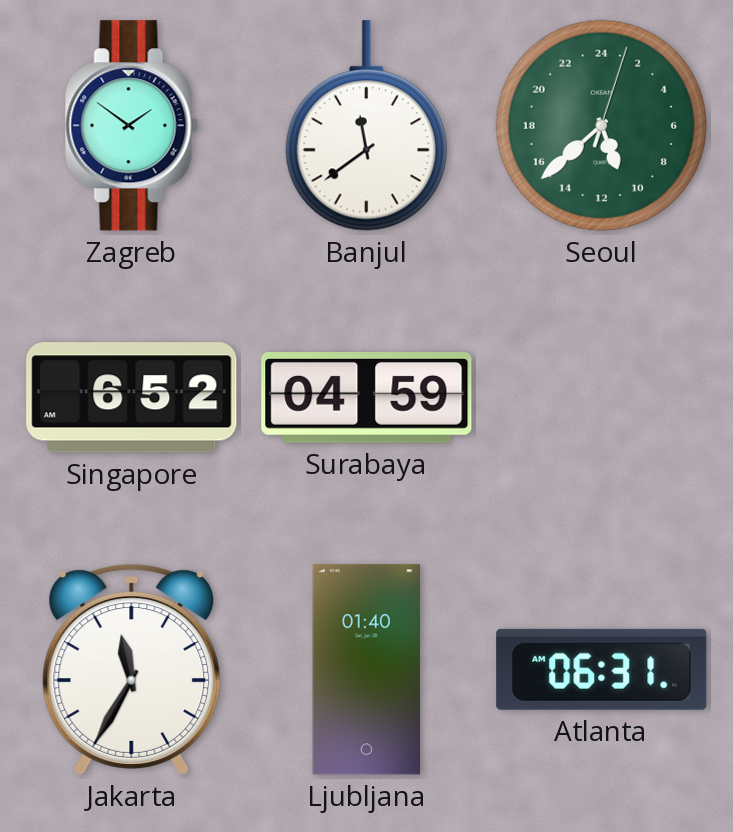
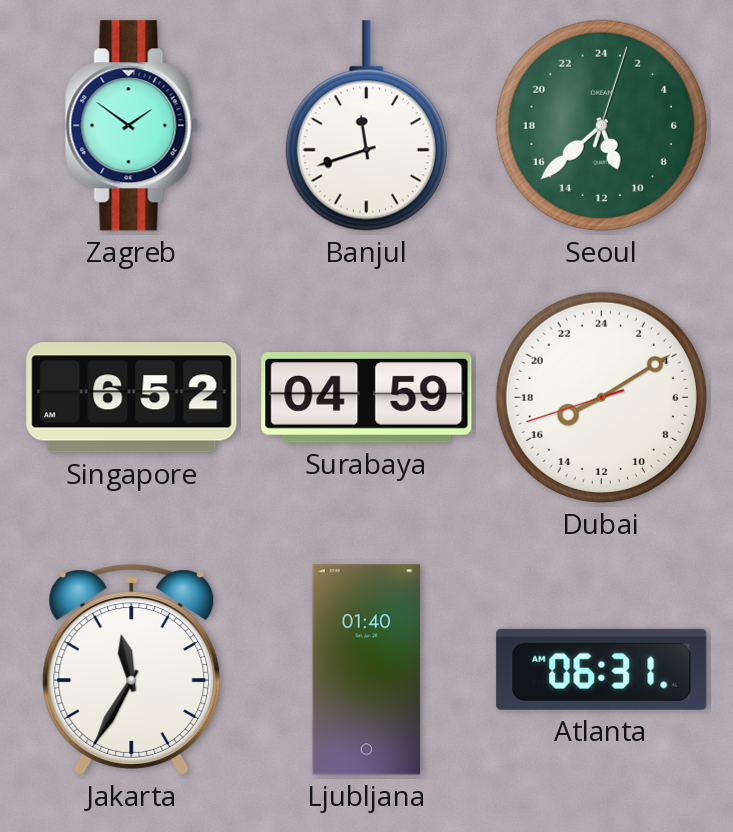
Banjul: 11:39 -> 11:42 (366, 126)
Dubai: none -> 16:09 (601, 397)
